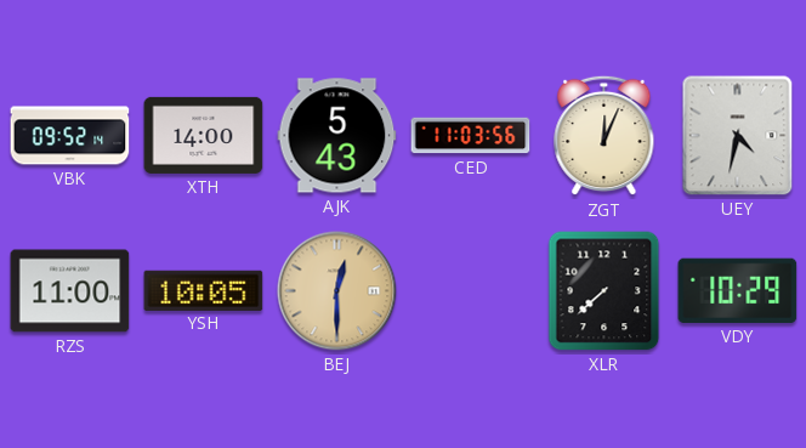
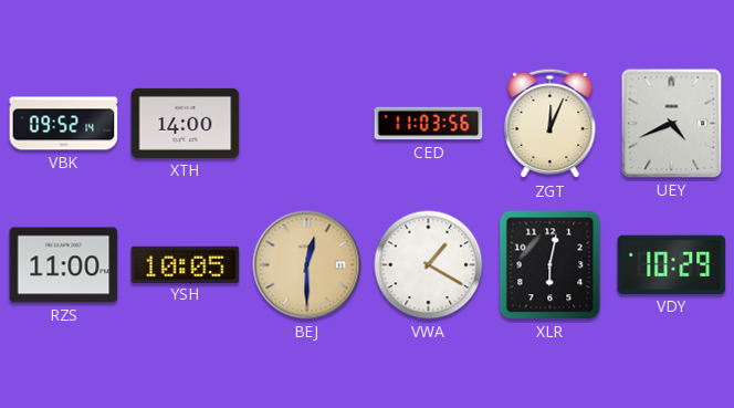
AJK: 5:43 -> none (337, 136)
UEY: 4:32 -> 4:41 (672, 124)
VWA: none -> 1:20 (429, 265)
XLR: 7:38 -> 6:02 (550, 265)
